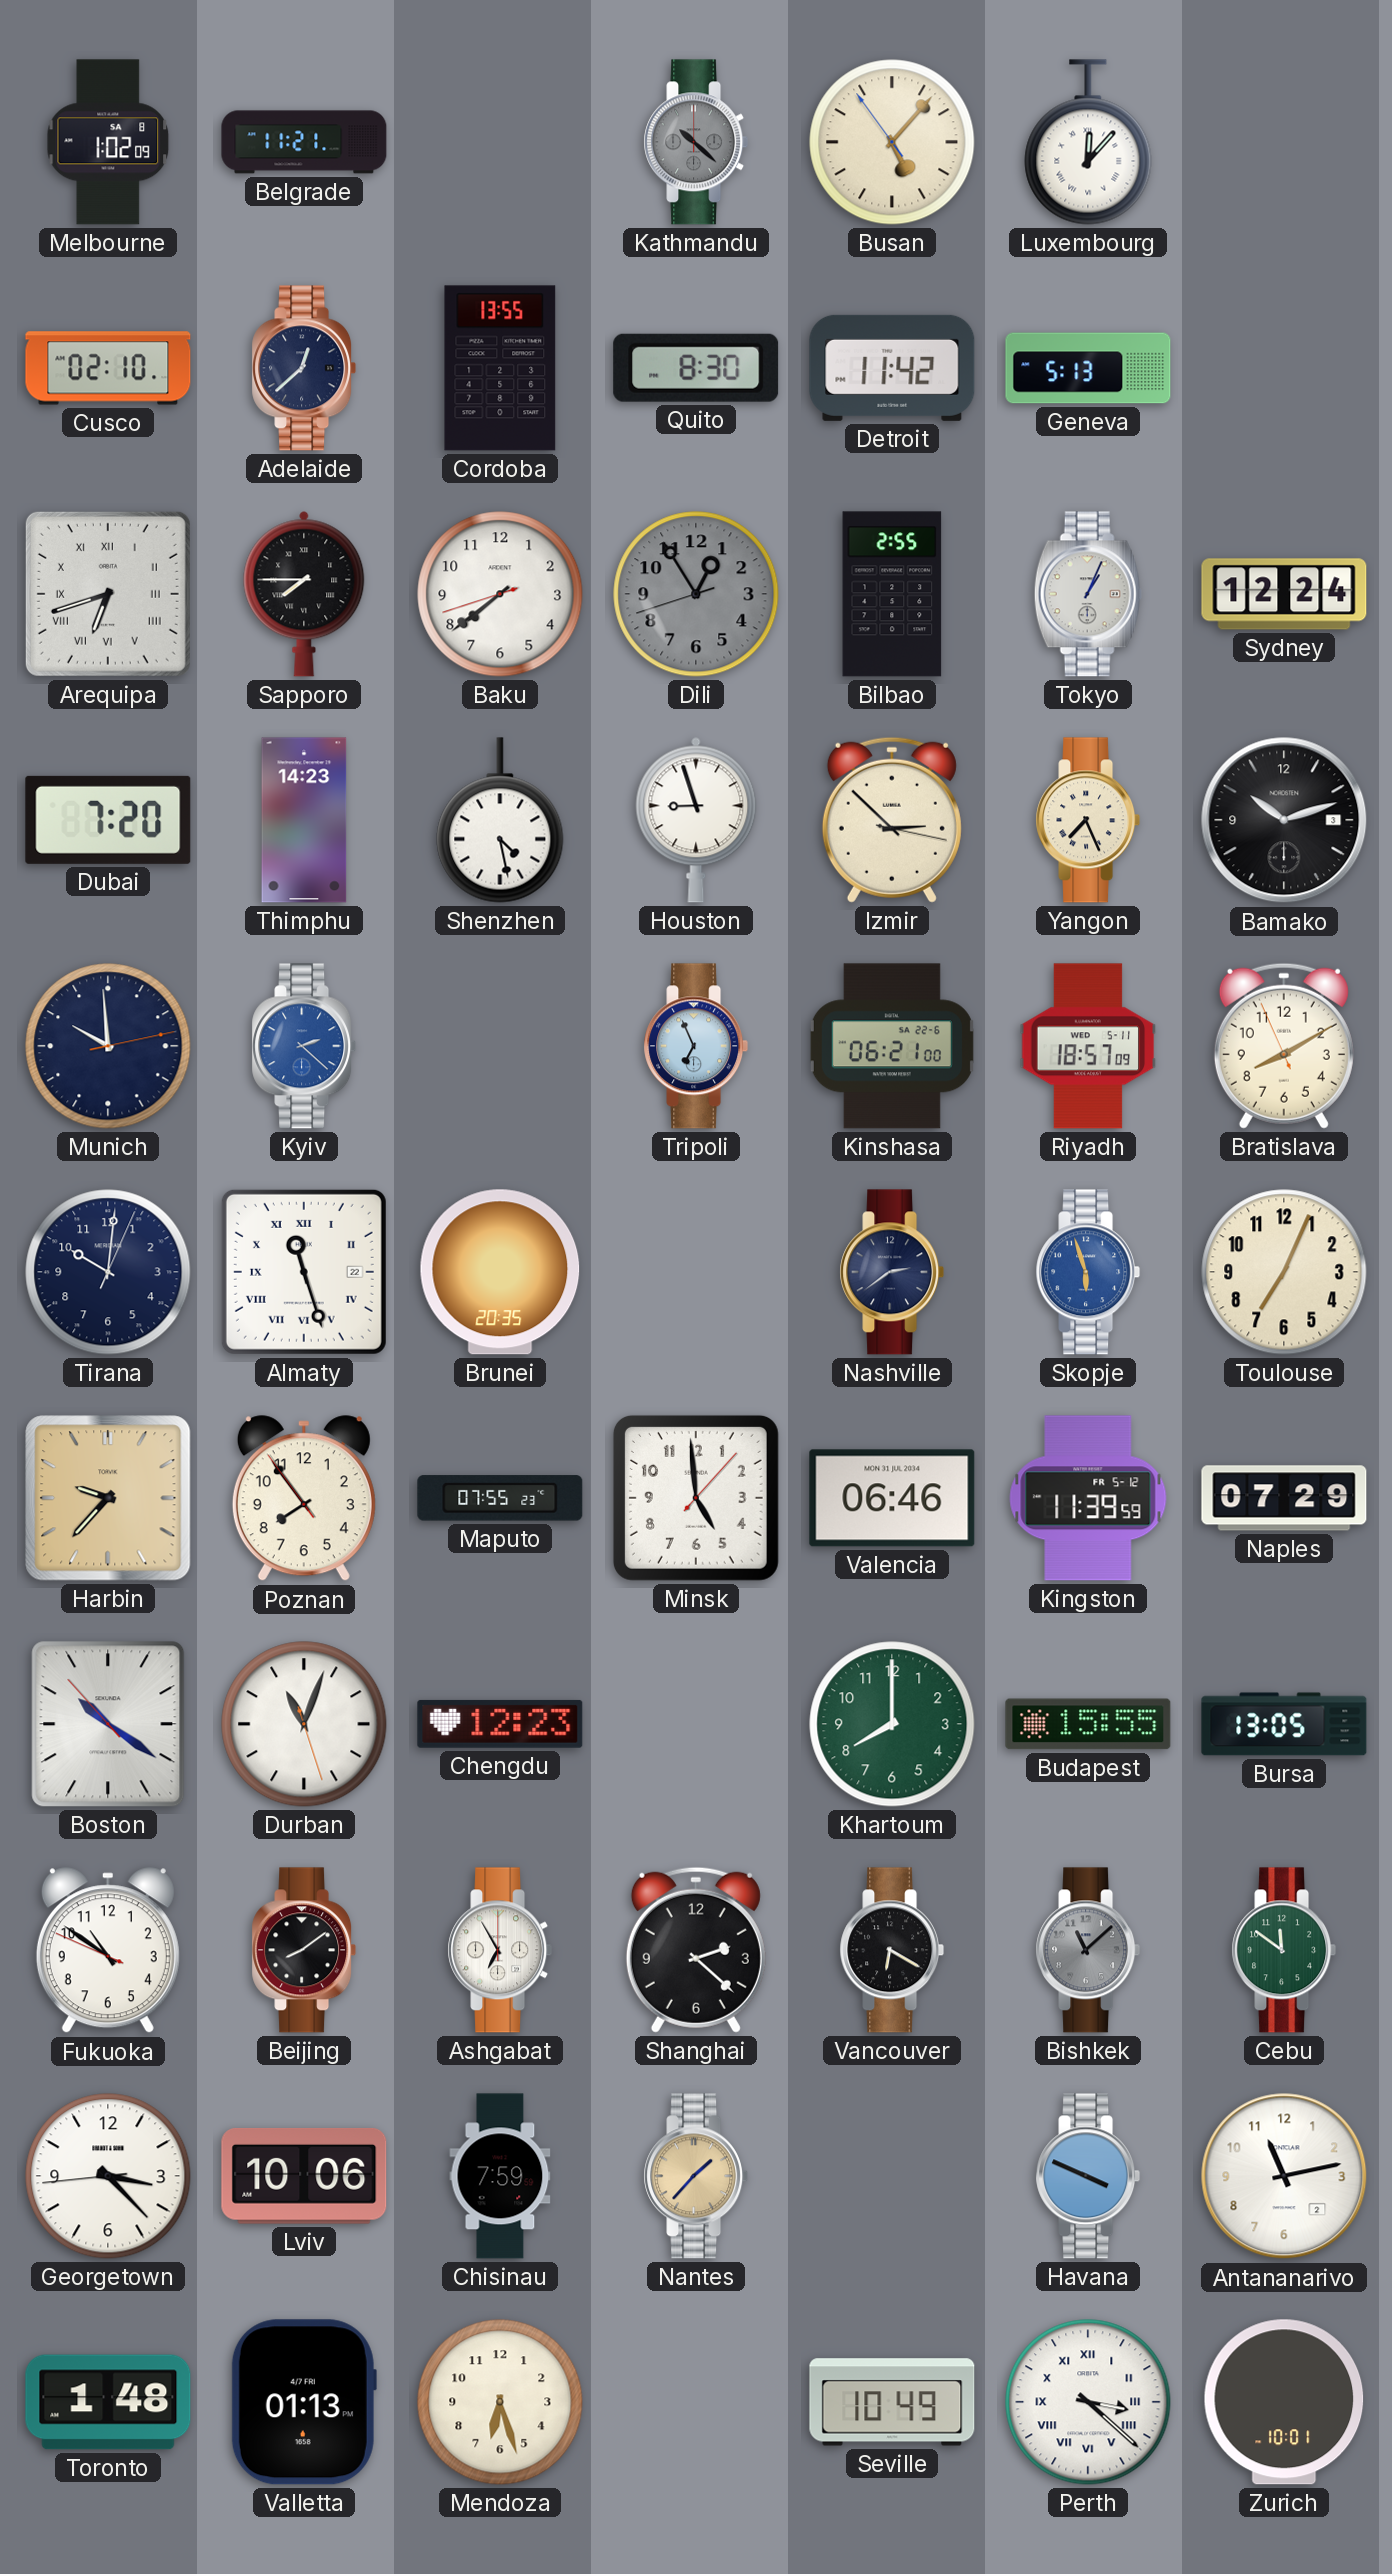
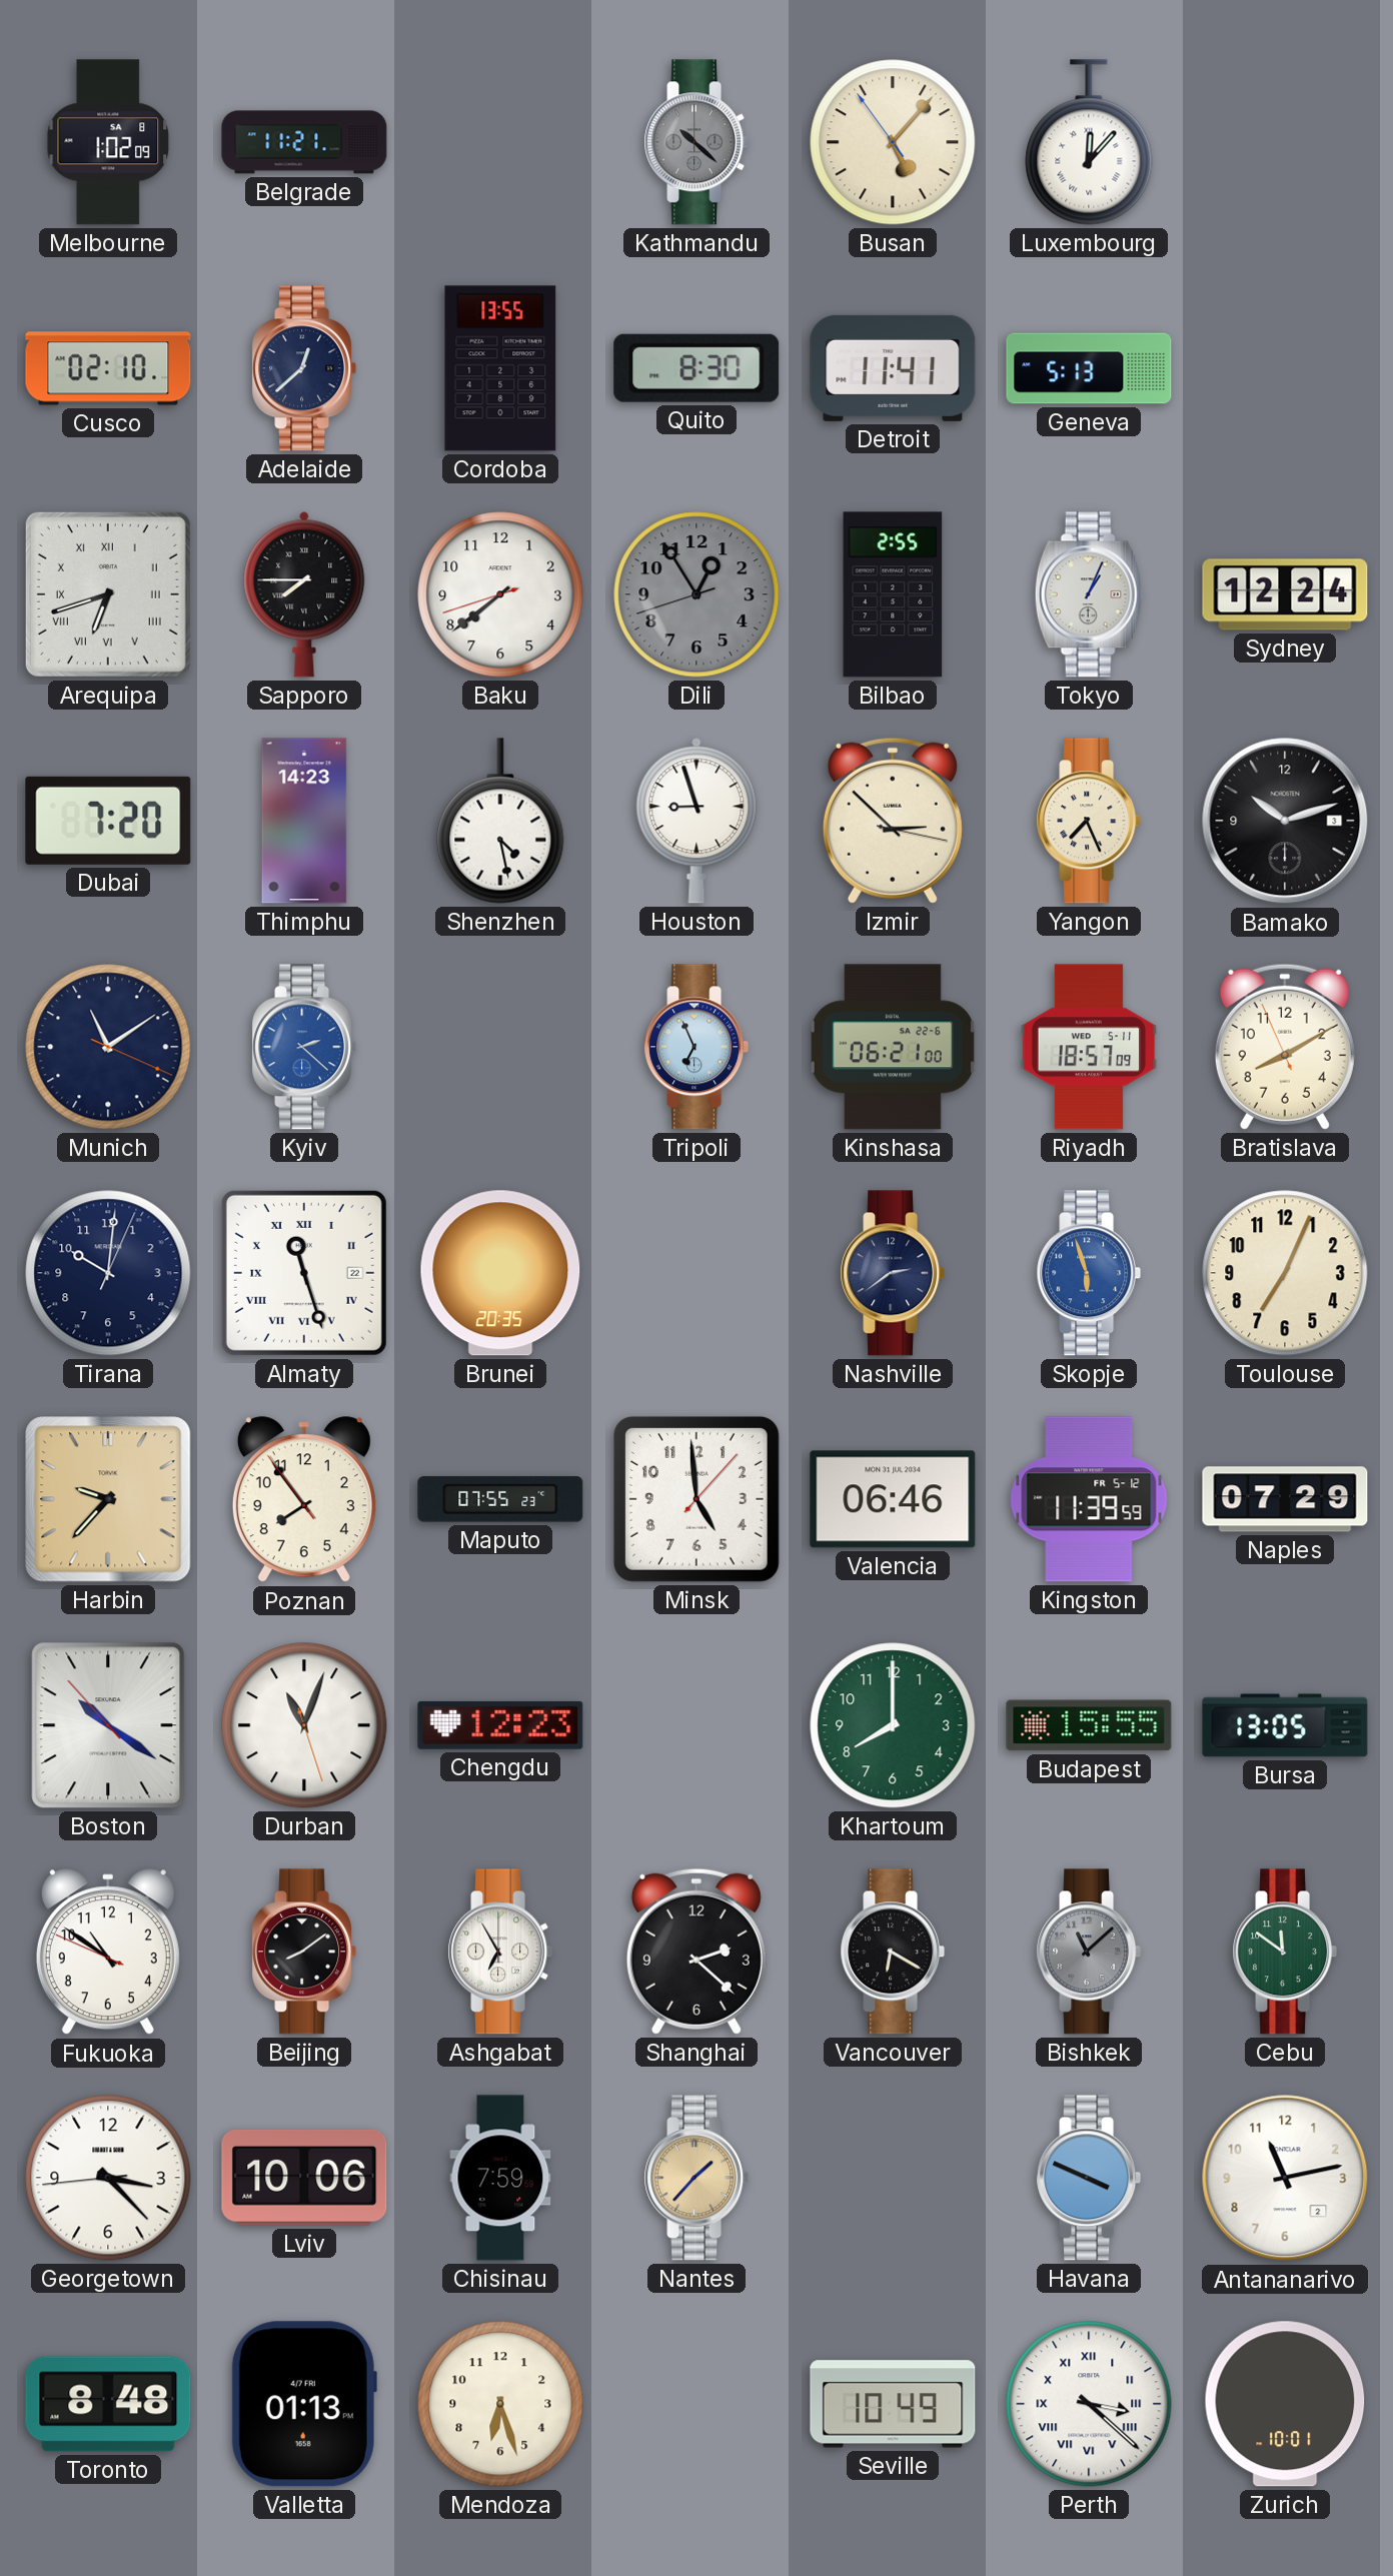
Detroit: 11:42 -> 11:41 (893, 368)
Munich: 9:59 -> 11:09 (108, 1047)
Toronto: 1:48 -> 8:48 (108, 2404)
